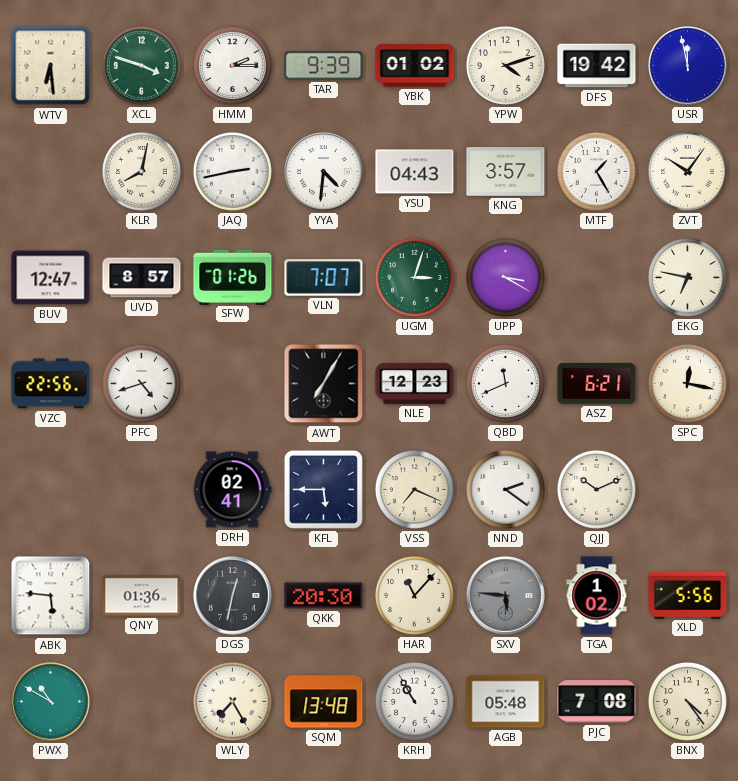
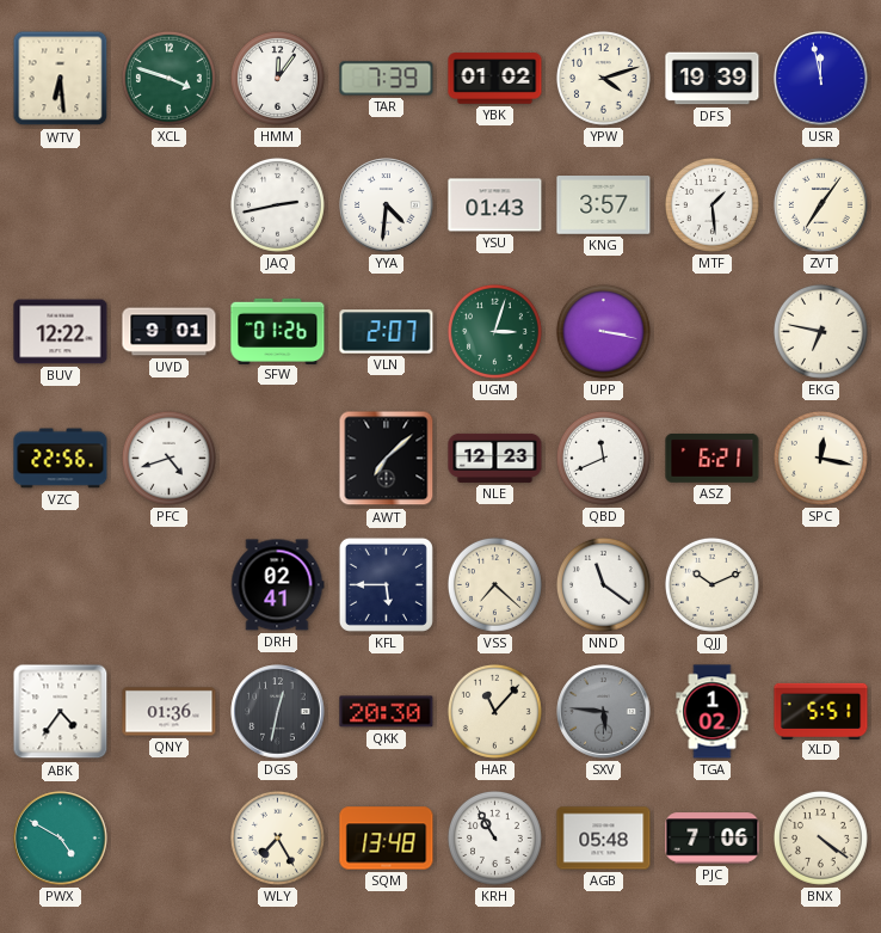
HMM: 2:15 -> 12:06 (277, 78)
TAR: 9:39 -> 7:39 (387, 79)
DFS: 19:42 -> 19:39 (713, 79)
KLR: 8:02 -> none (141, 171)
YSU: 04:43 -> 01:43 (495, 205)
MTF: 1:25 -> 1:29 (711, 204)
ZVT: 10:06 -> 7:06 (820, 204)
BUV: 12:47 -> 12:22 (61, 332)
UVD: 8:57 -> 9:01 (170, 332)
VLN: 7:07 -> 2:07 (387, 332)
UPP: 3:20 -> 3:17 (603, 331)
AWT: 7:05 -> 7:08 (387, 459)
VSS: 7:19 -> 7:22 (494, 584)
NND: 2:21 -> 11:21 (603, 584)
ABK: 5:46 -> 4:36 (61, 712)
XLD: 5:56 -> 5:51 (821, 711)
PWX: 10:50 -> 4:50 (61, 839)
PJC: 7:08 -> 7:06 (713, 839)
BNX: 4:24 -> 4:21 (820, 837)
